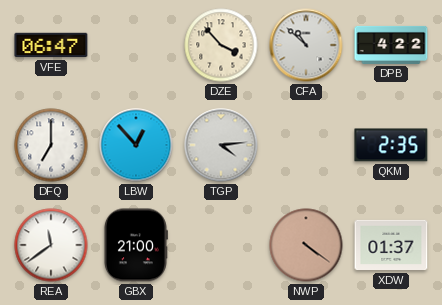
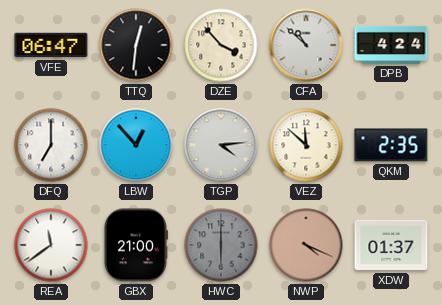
TTQ: none -> 12:31 (136, 45)
DPB: 4:22 -> 4:24 (391, 45)
VEZ: none -> 11:52 (306, 145)
HWC: none -> 6:00 (221, 245)
NWP: 4:21 -> 4:19 (306, 245)
